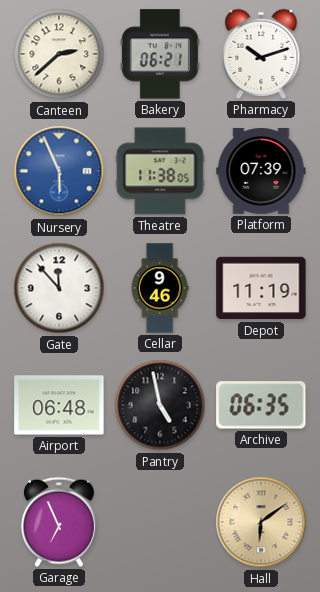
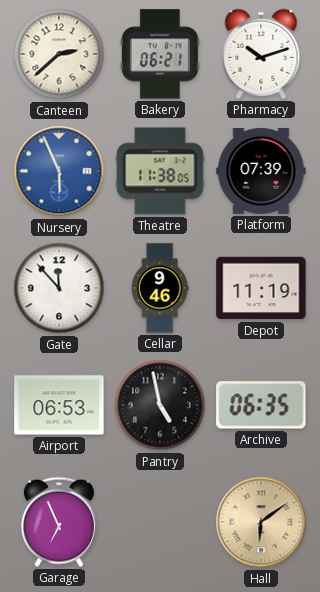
Airport: 06:48 -> 06:53 (59, 405)
